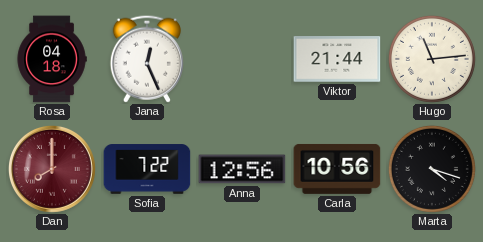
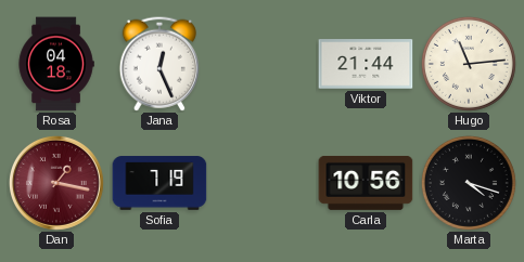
Dan: 8:00 -> 1:17 (56, 183)
Sofia: 7:22 -> 7:19 (159, 183)
Anna: 12:56 -> none (242, 169)
